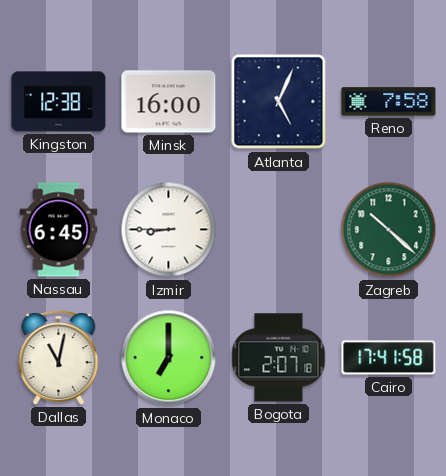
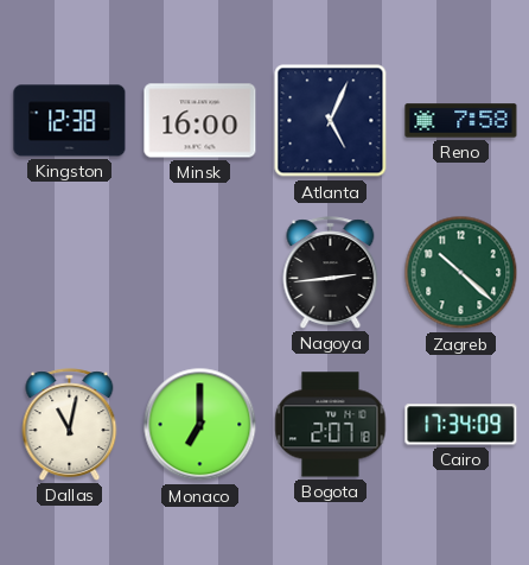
Nassau: 6:45 -> none (59, 230)
Izmir: 8:45 -> none (169, 230)
Nagoya: none -> 2:44 (331, 273)
Cairo: 17:41 -> 17:34 (461, 425)
